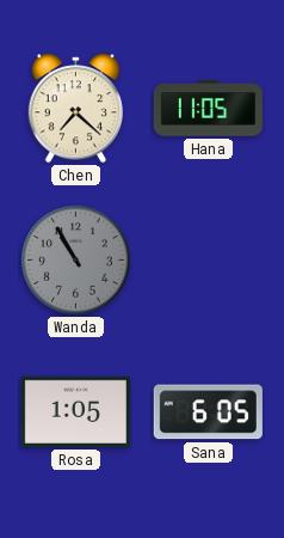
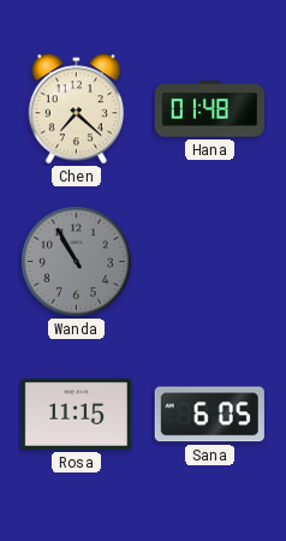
Hana: 11:05 -> 01:48 (209, 109)
Rosa: 1:05 -> 11:15 (76, 414)
